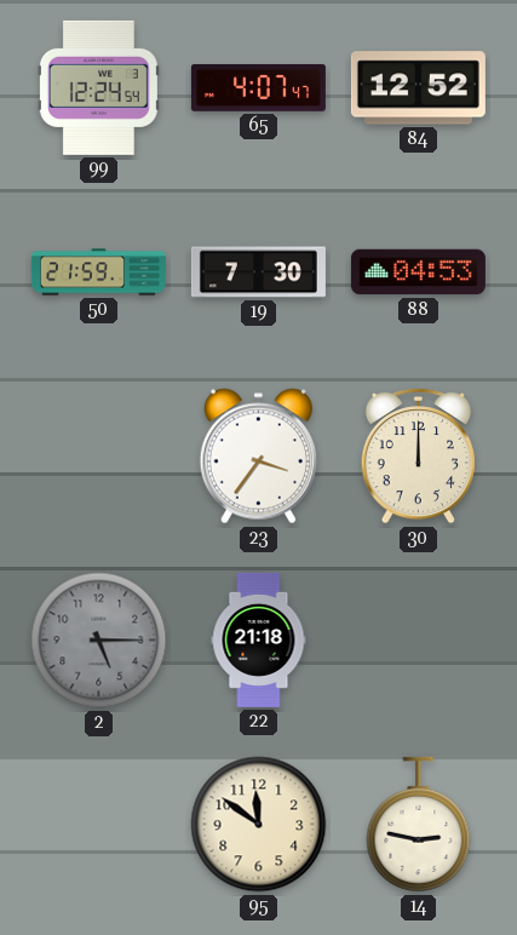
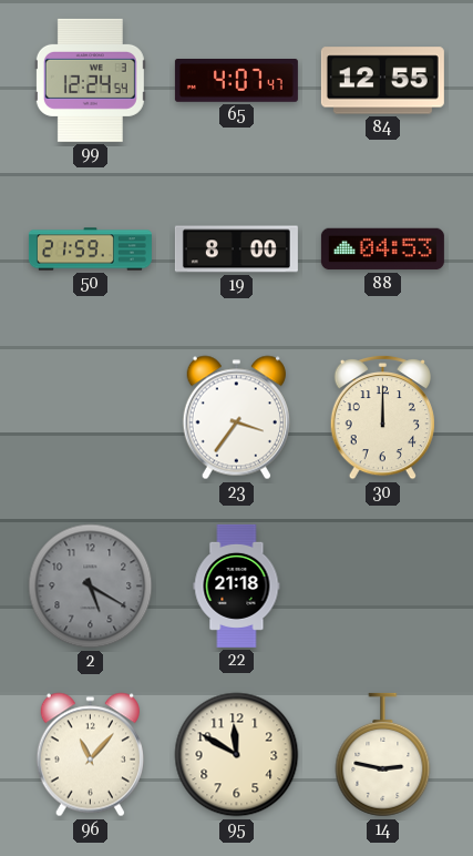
84: 12:52 -> 12:55 (382, 81)
19: 7:30 -> 8:00 (236, 249)
2: 5:15 -> 5:20 (91, 587)
96: none -> 11:07 (90, 755)
95: 11:51 -> 11:50 (237, 755)
